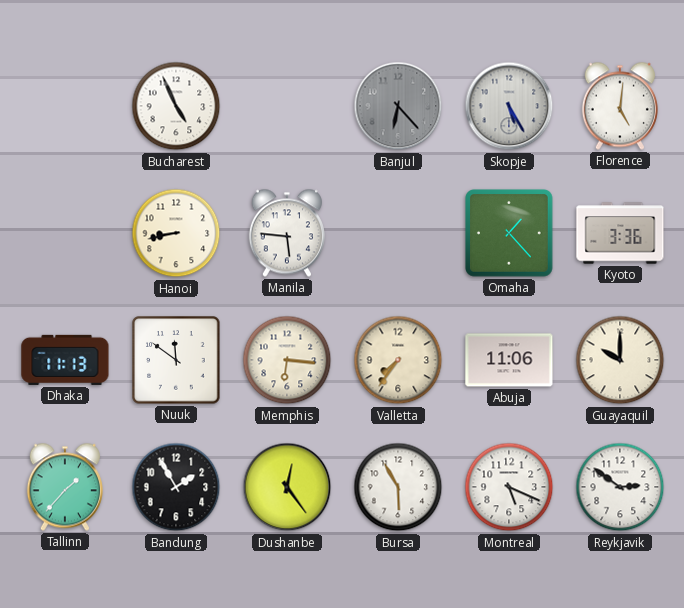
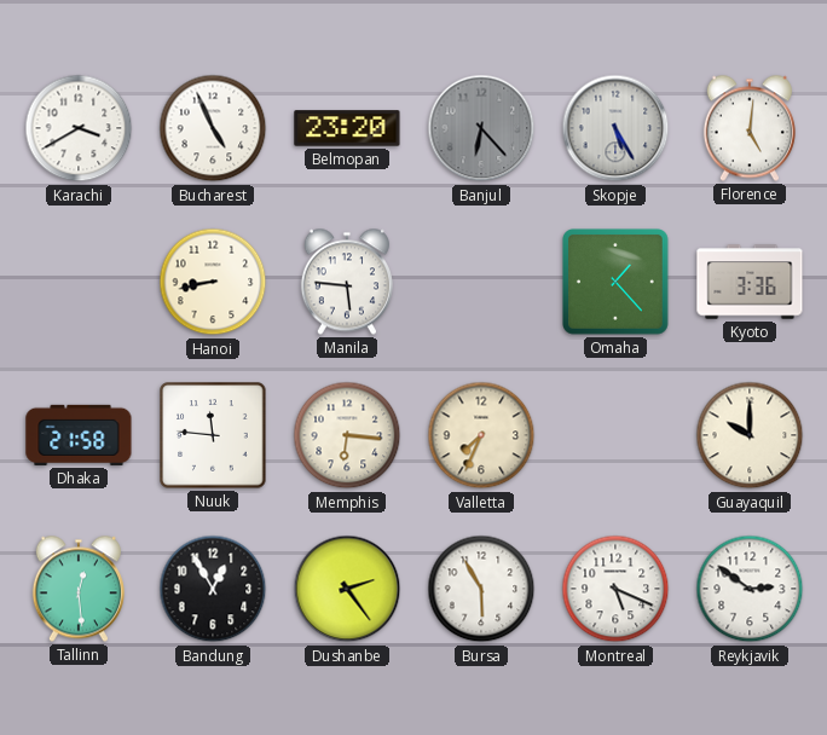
Karachi: none -> 3:40 (79, 128)
Belmopan: none -> 23:20 (347, 128)
Dhaka: 11:13 -> 21:58 (79, 435)
Nuuk: 11:51 -> 11:46 (213, 435)
Valletta: 7:36 -> 7:34 (481, 435)
Abuja: 11:06 -> none (509, 360)
Tallinn: 1:37 -> 12:29 (79, 589)
Bandung: 1:55 -> 12:55 (213, 589)
Dushanbe: 12:24 -> 2:24 (347, 589)
